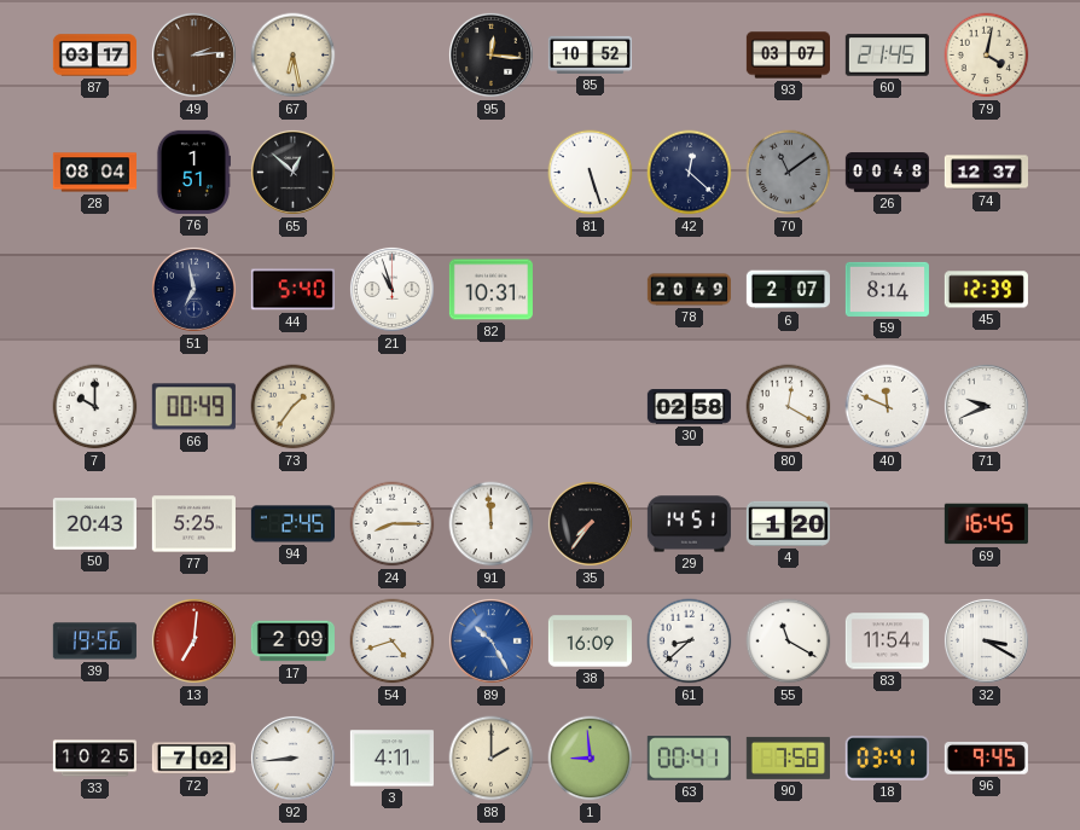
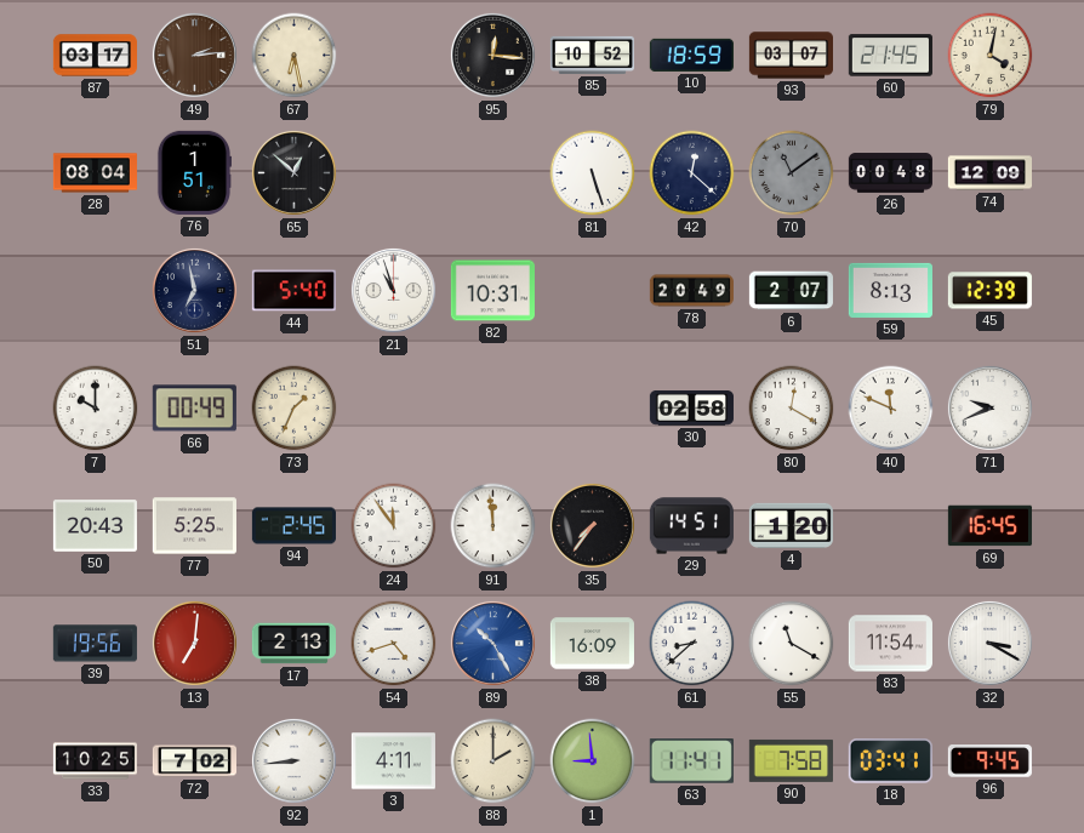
10: none -> 18:59 (691, 55)
74: 12:37 -> 12:09 (989, 173)
59: 8:14 -> 8:13 (890, 290)
73: 1:36 -> 1:34 (295, 409)
24: 8:15 -> 11:54 (394, 526)
17: 2:09 -> 2:13 (293, 644)
63: 00:41 -> 11:41 (691, 761)
